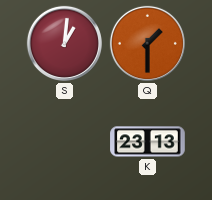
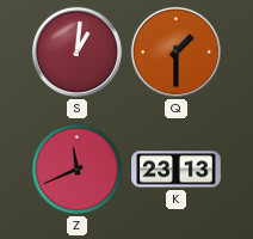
Z: none -> 11:41 (78, 170)
